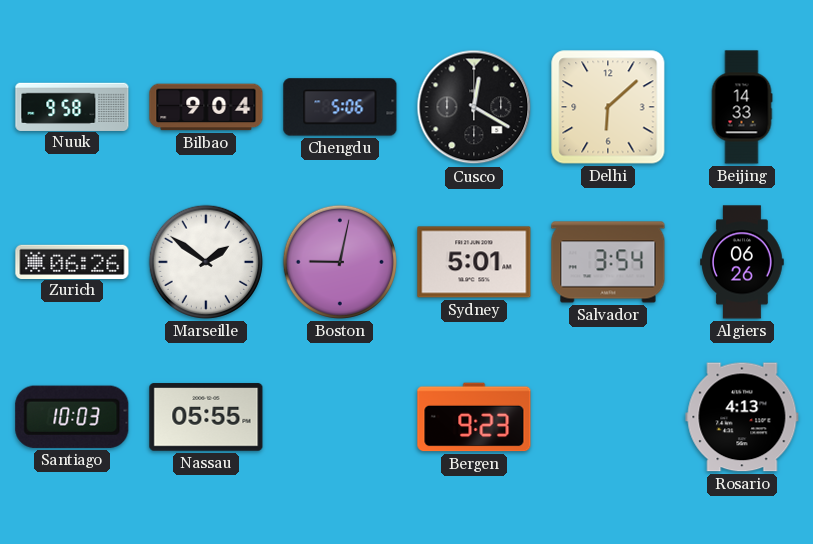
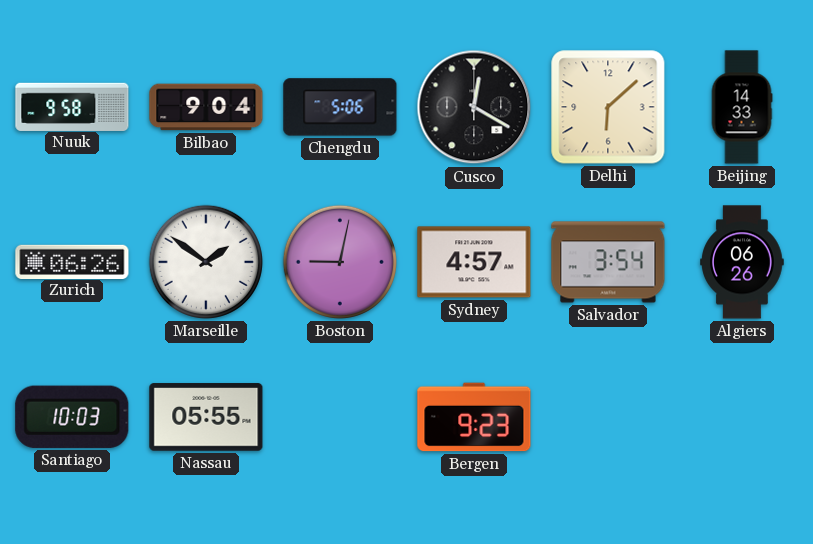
Sydney: 5:01 -> 4:57 (474, 262)
Rosario: 4:13 -> none (742, 417)
